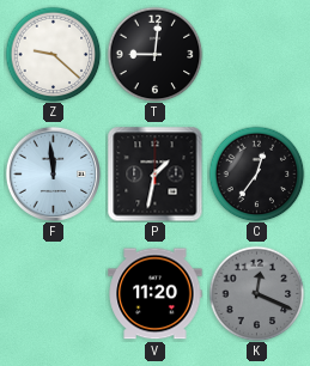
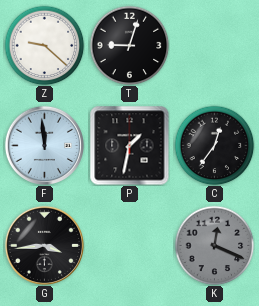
T: 9:01 -> 9:03 (129, 45)
G: none -> 3:44 (44, 245)
V: 11:20 -> none (156, 294)
